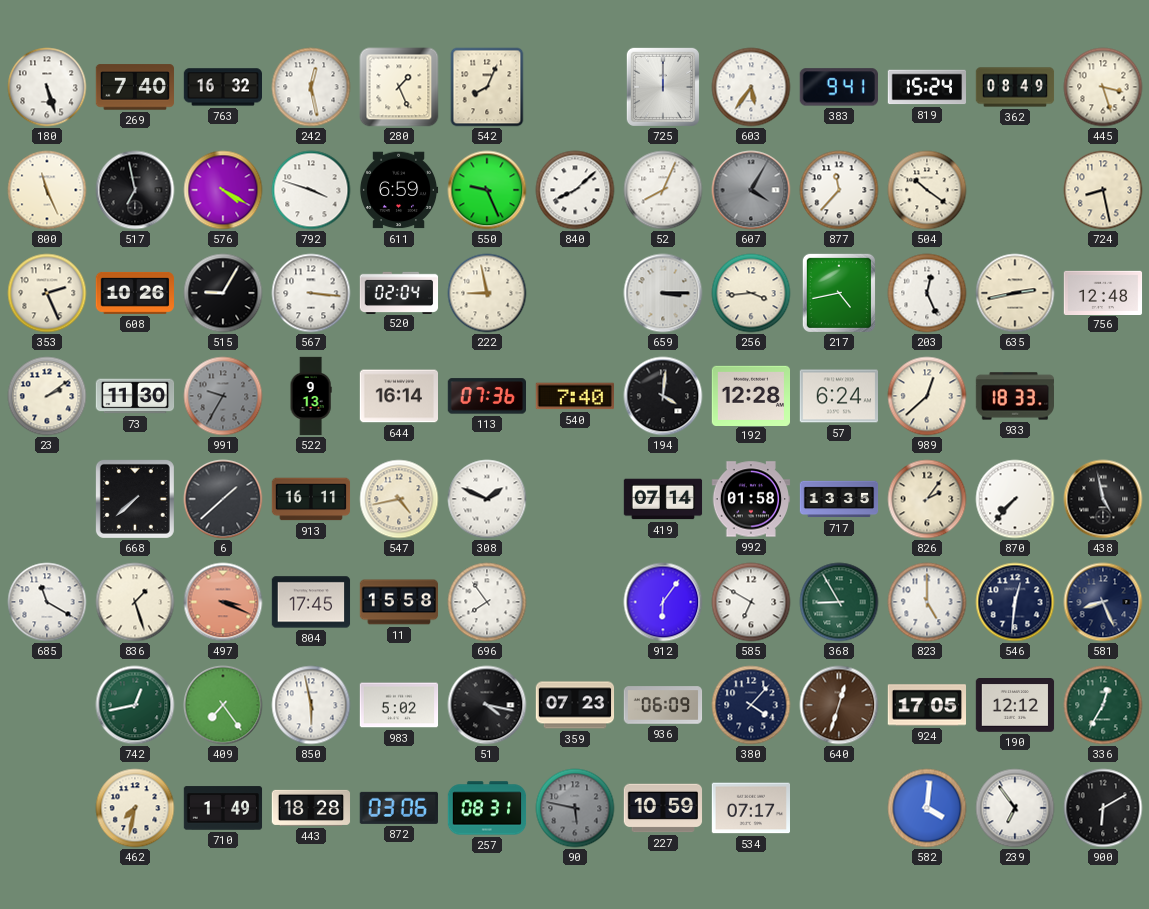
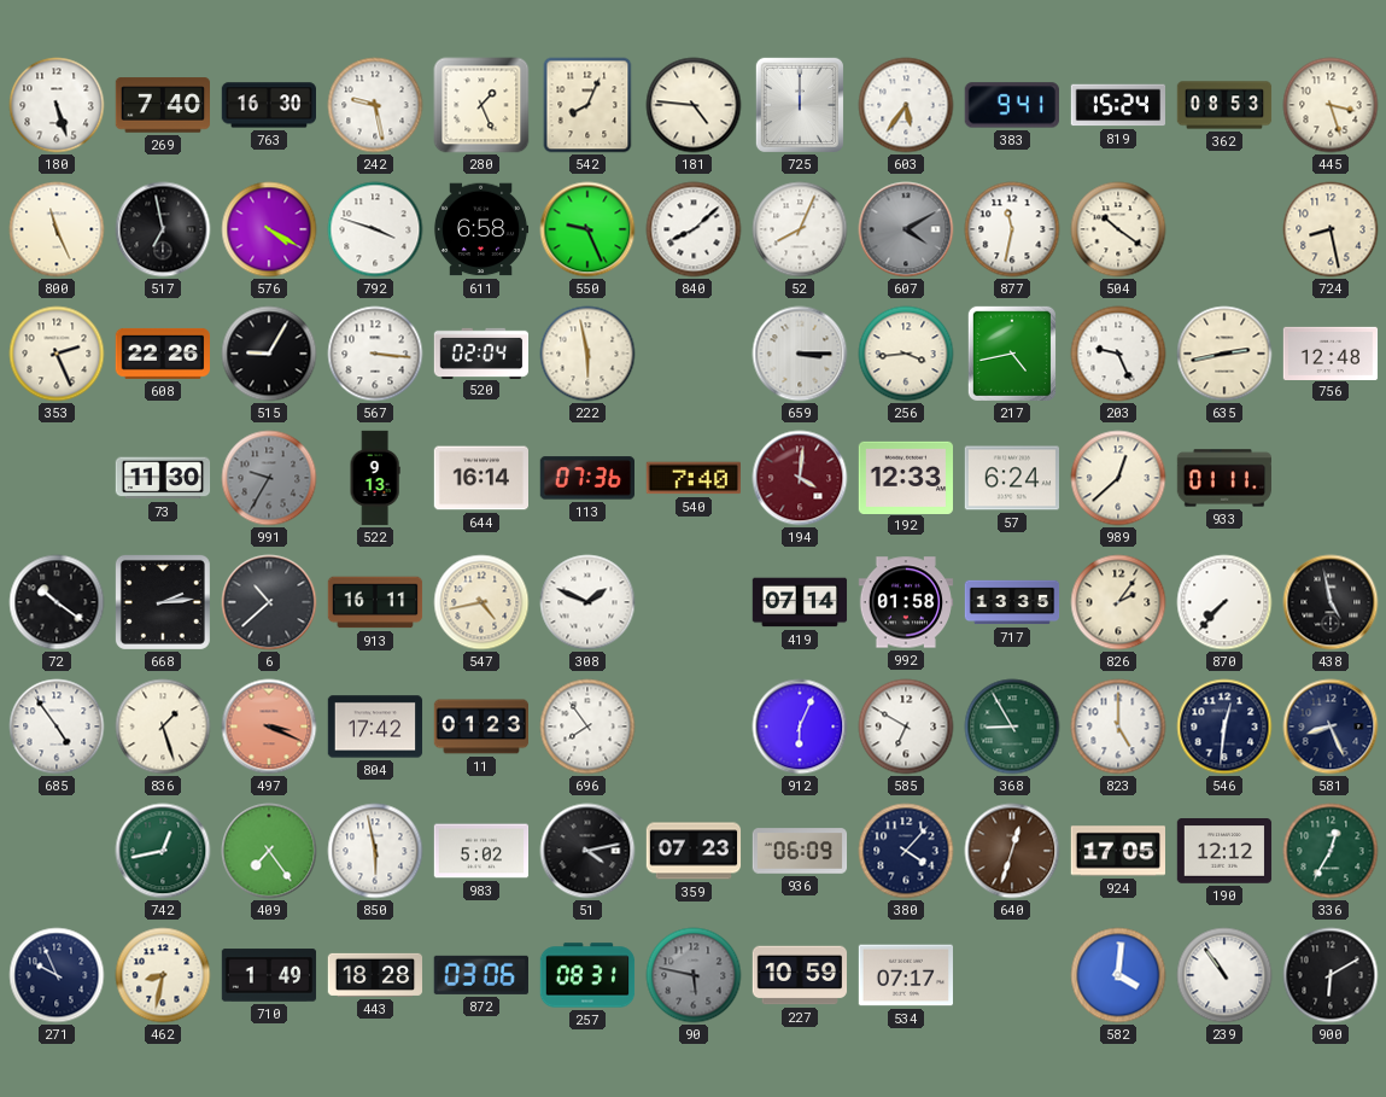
763: 16:32 -> 16:30 (269, 105)
242: 12:28 -> 9:28 (375, 105)
181: none -> 4:46 (694, 105)
362: 08:49 -> 08:53 (1224, 105)
611: 6:59 -> 6:58 (481, 229)
607: 4:05 -> 4:10 (906, 229)
877: 11:37 -> 11:32 (1012, 229)
608: 10:26 -> 22:26 (162, 354)
222: 8:58 -> 5:58 (587, 354)
203: 12:26 -> 9:26 (1118, 354)
23: 2:09 -> none (47, 396)
194 dial: black -> burgundy (800, 478)
192: 12:28 -> 12:33 (905, 477)
933: 18:33 -> 01:11 (1223, 478)
72: none -> 10:21 (57, 602)
668: 7:38 -> 2:14 (163, 602)
6: 1:38 -> 10:38 (269, 602)
685: 11:20 -> 4:54 (57, 727)
804: 17:45 -> 17:42 (375, 727)
11: 15:58 -> 01:23 (481, 727)
912: 6:06 -> 6:04 (800, 727)
51: 4:17 -> 4:13 (587, 851)
271: none -> 9:56 (57, 975)
462: 7:32 -> 8:32 (163, 975)
239: 6:54 -> 10:54 (1224, 975)
